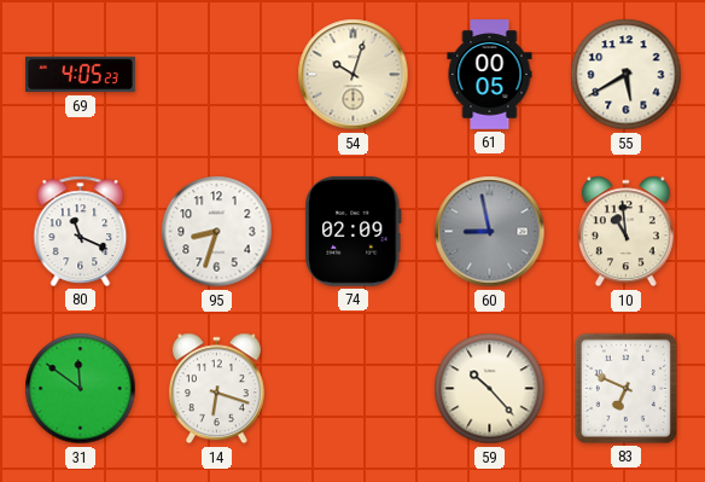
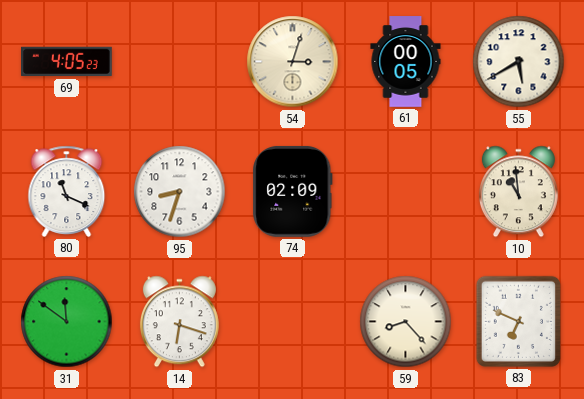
54: 10:03 -> 3:03 (293, 62)
60: 8:58 -> none (490, 232)
59: 10:23 -> 8:23 (406, 322)
